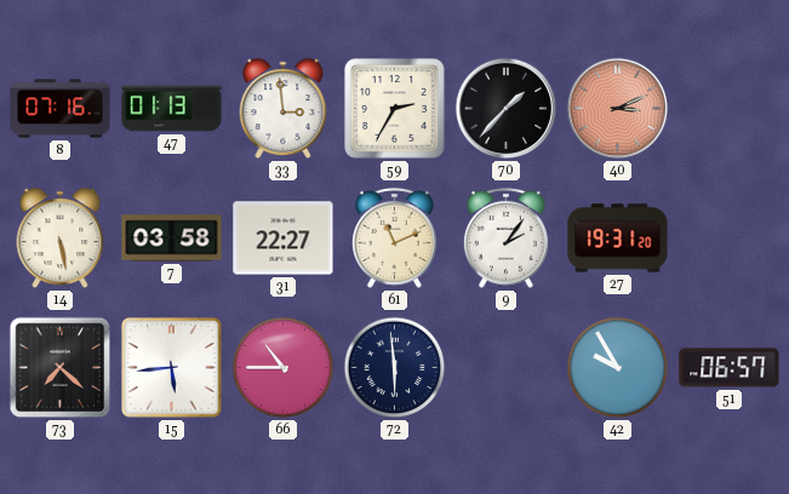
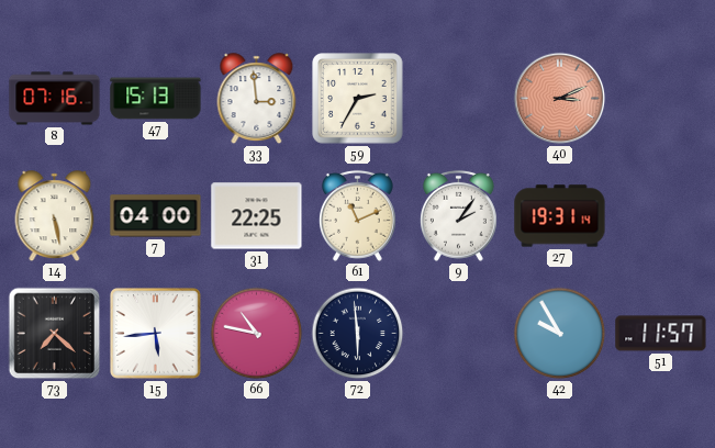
47: 01:13 -> 15:13 (156, 99)
70: 1:37 -> none (507, 109)
7: 03:58 -> 04:00 (156, 216)
31: 22:27 -> 22:25 (257, 216)
27: 19:31:20 -> 19:31:14 (560, 216)
66: 10:45 -> 10:47 (257, 334)
51: 06:57 -> 11:57 (661, 334)
